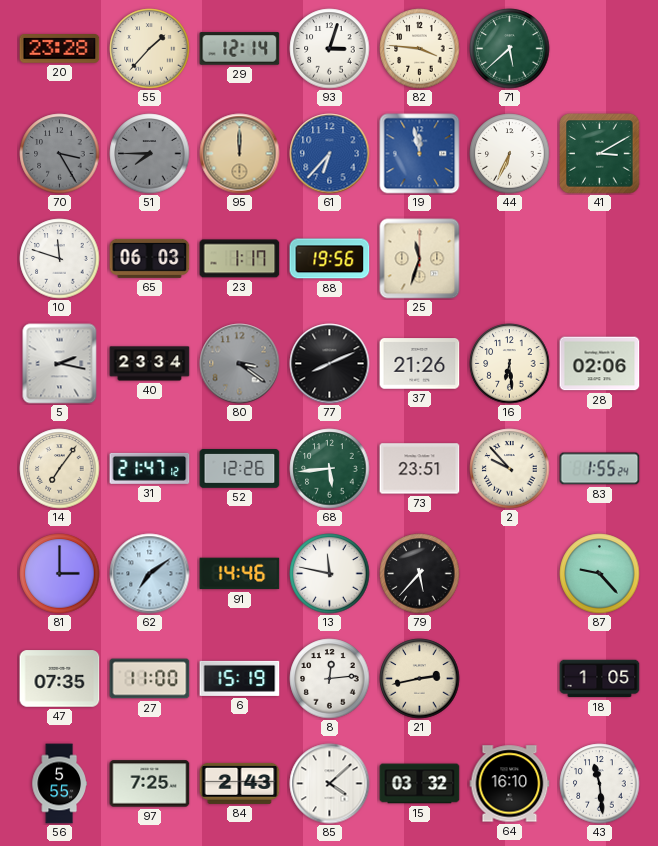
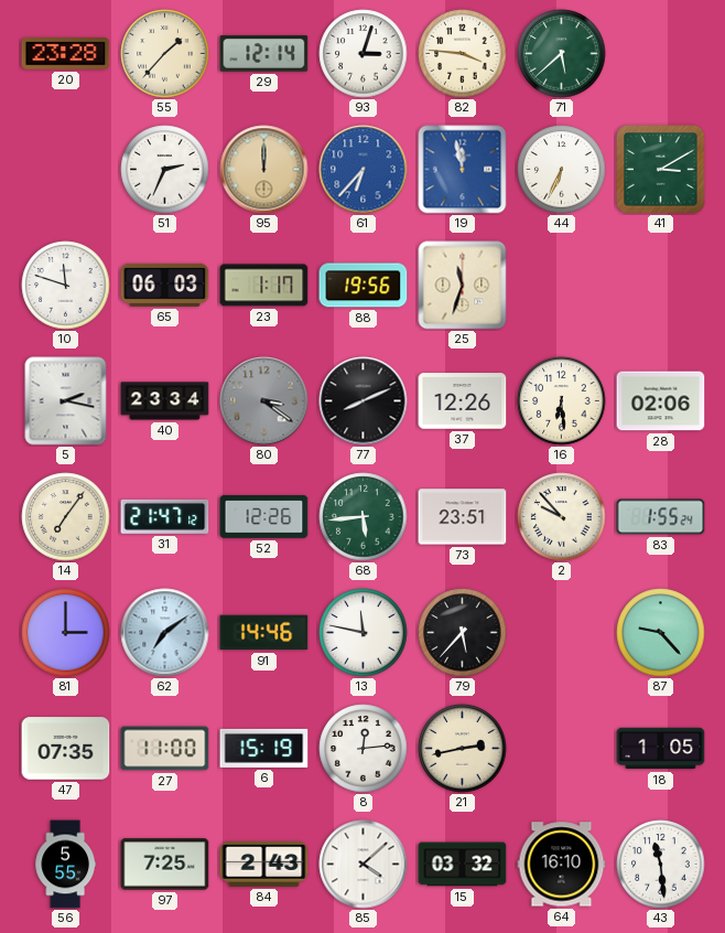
70: 3:25 -> none (60, 154)
51: 7:45 -> 2:34 (165, 170)
51 dial: grey -> white (165, 170)
37: 21:26 -> 12:26 (463, 401)
